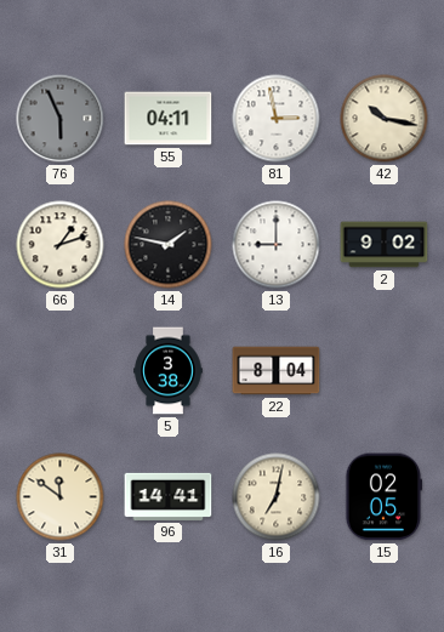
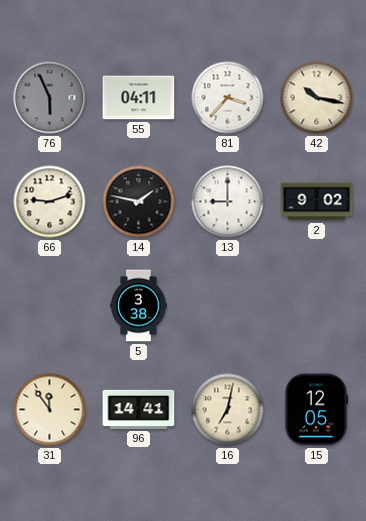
81: 2:58 -> 3:37 (228, 98)
66: 1:12 -> 9:12 (50, 202)
22: 8:04 -> none (277, 371)
31: 11:51 -> 11:54 (50, 410)
15: 02:05 -> 12:05 (316, 410)
